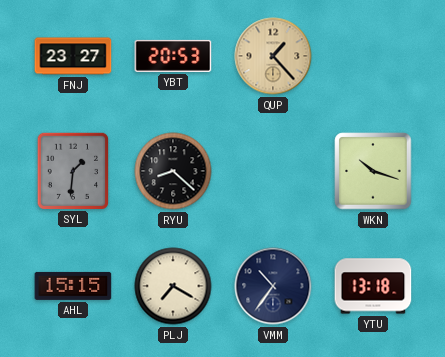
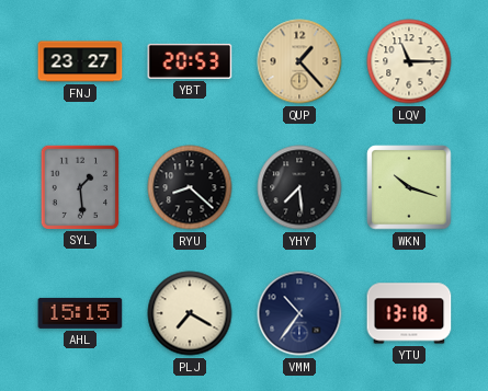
LQV: none -> 11:15 (409, 61)
SYL: 1:31 -> 1:29 (79, 186)
YHY: none -> 7:29 (299, 187)
